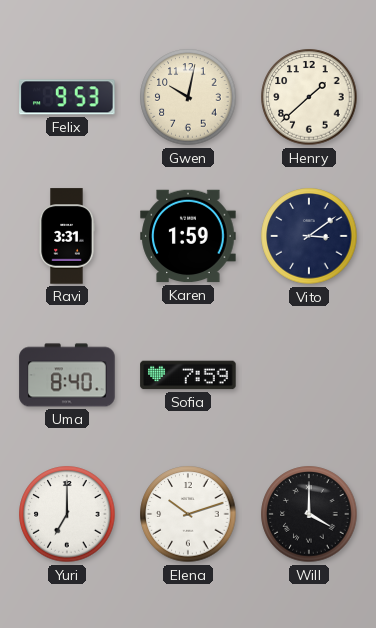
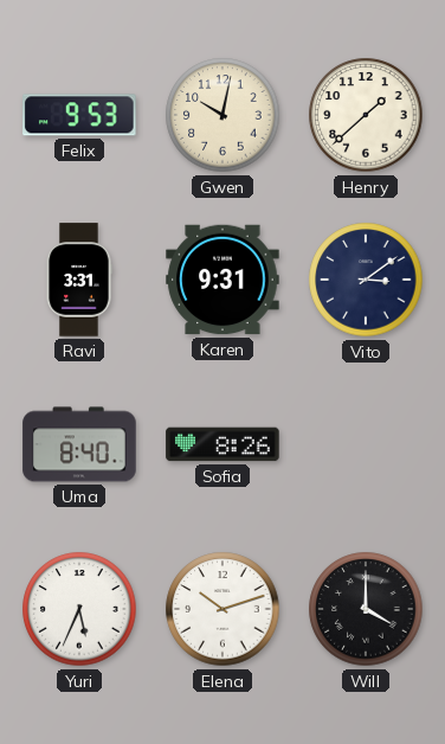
Karen: 1:59 -> 9:31 (222, 280)
Sofia: 7:59 -> 8:26 (222, 444)
Yuri: 7:00 -> 5:34 (79, 609)
